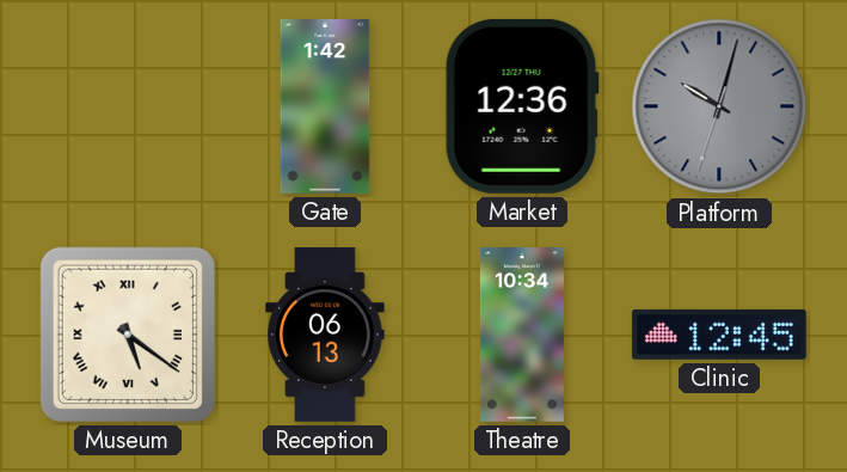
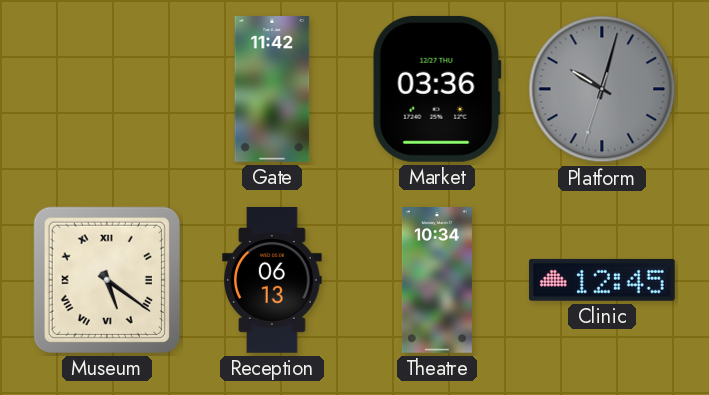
Gate: 1:42 -> 11:42 (272, 90)
Market: 12:36 -> 03:36 (437, 89)
